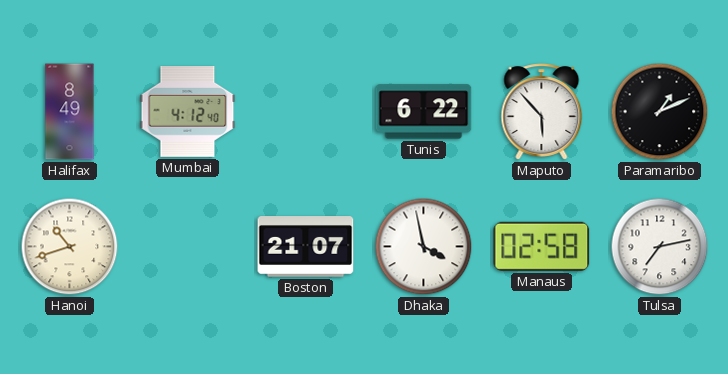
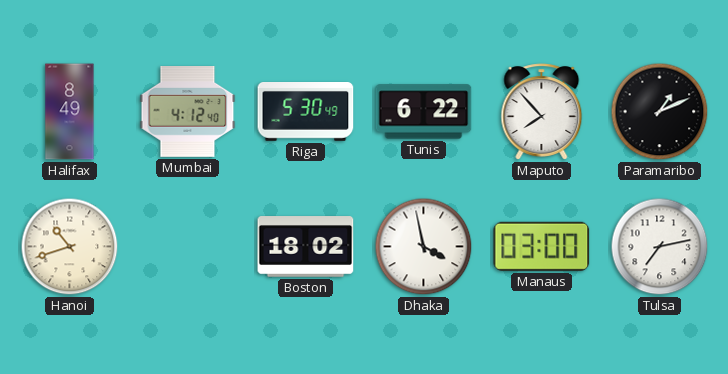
Riga: none -> 5:30 (306, 112)
Maputo: 5:53 -> 7:53 (542, 112)
Boston: 21:07 -> 18:02 (306, 247)
Manaus: 02:58 -> 03:00 (542, 246)
